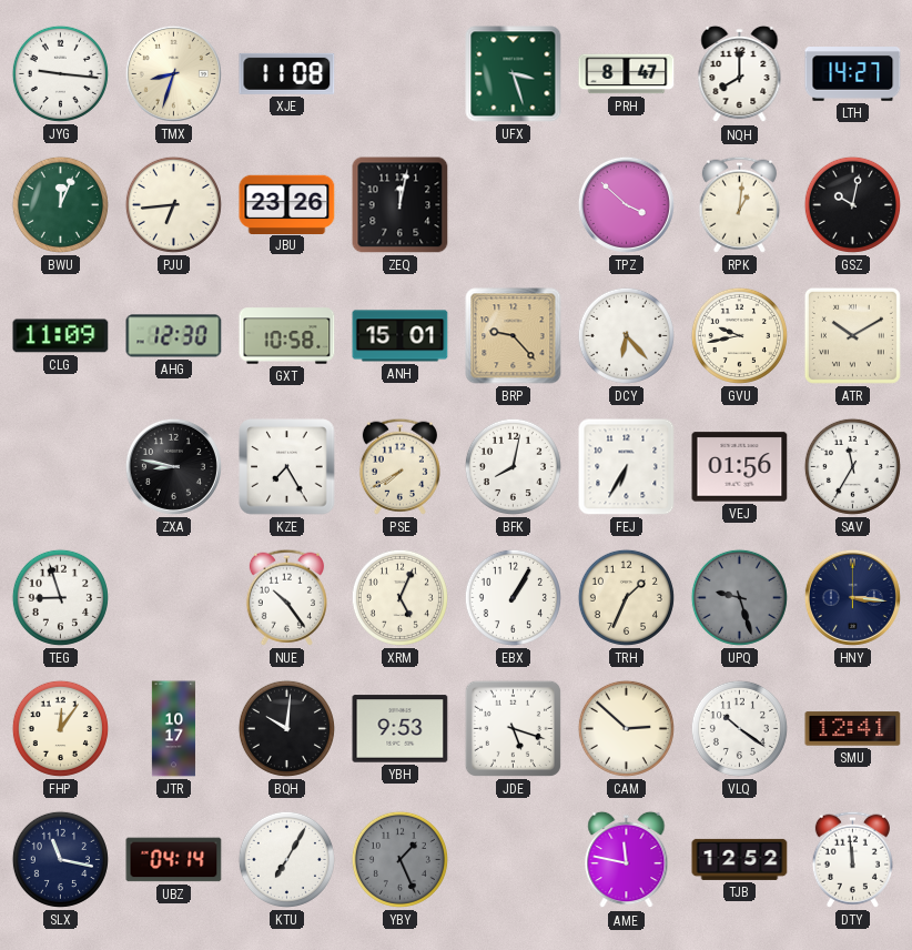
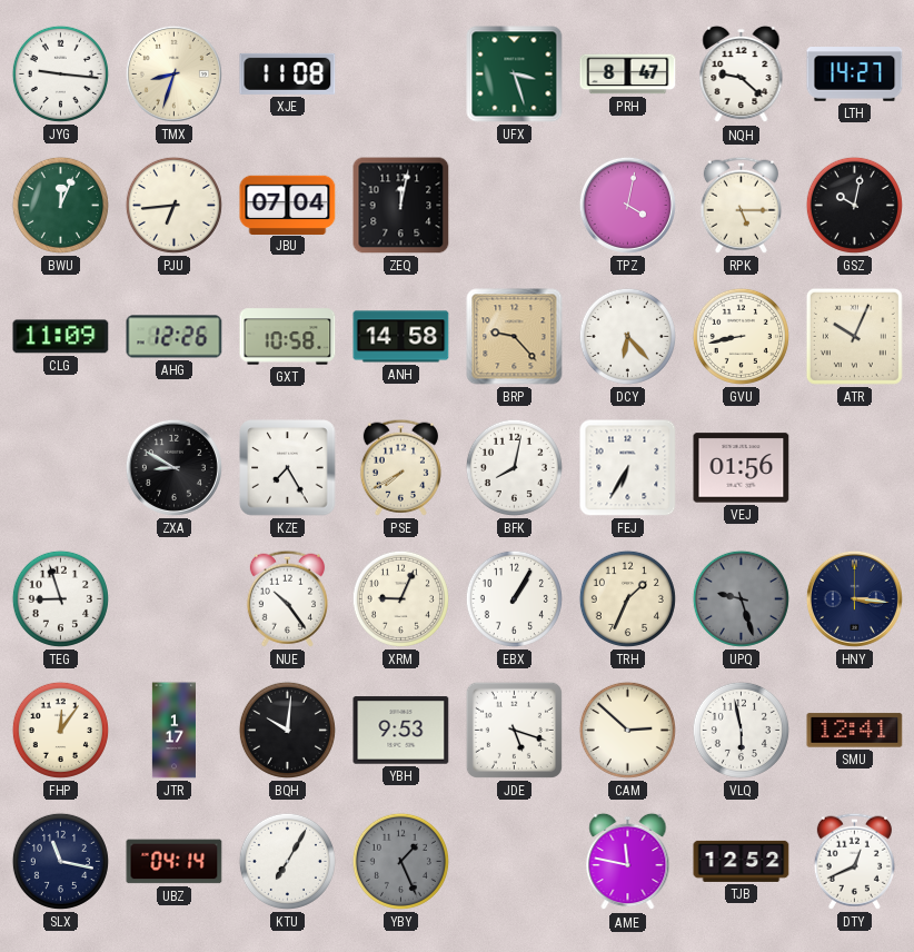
NQH: 8:00 -> 9:22 (742, 75)
JBU: 23:26 -> 07:04 (288, 205)
TPZ: 3:52 -> 4:02 (627, 205)
RPK: 1:01 -> 5:15 (741, 205)
AHG: 12:30 -> 12:26 (175, 337)
ANH: 15:01 -> 14:58 (401, 337)
GVU: 9:43 -> 8:43 (741, 336)
ATR: 10:10 -> 10:04 (854, 336)
ZXA: 8:47 -> 8:50 (173, 467)
SAV: 11:35 -> none (852, 466)
XRM: 5:04 -> 9:04 (400, 598)
JTR: 10:17 -> 1:17 (173, 731)
VLQ: 10:21 -> 5:58 (741, 730)
DTY: 11:59 -> 12:41 (854, 861)
